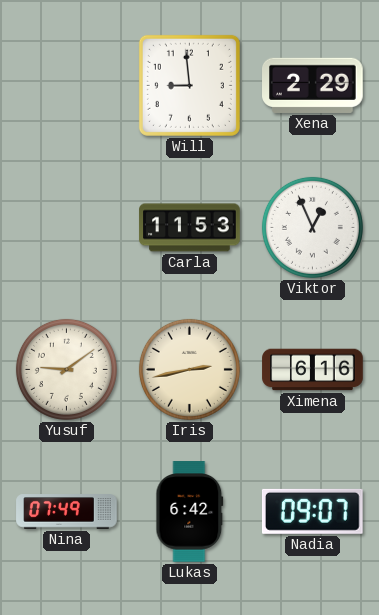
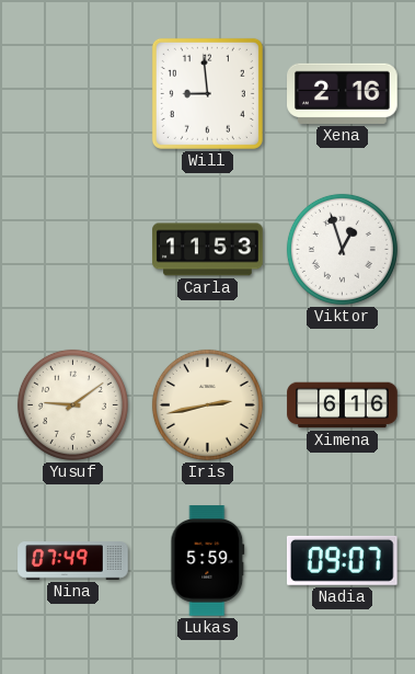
Xena: 2:29 -> 2:16 (343, 93)
Viktor: 12:56 -> 12:57 (342, 249)
Lukas: 6:42 -> 5:59 (208, 561)
